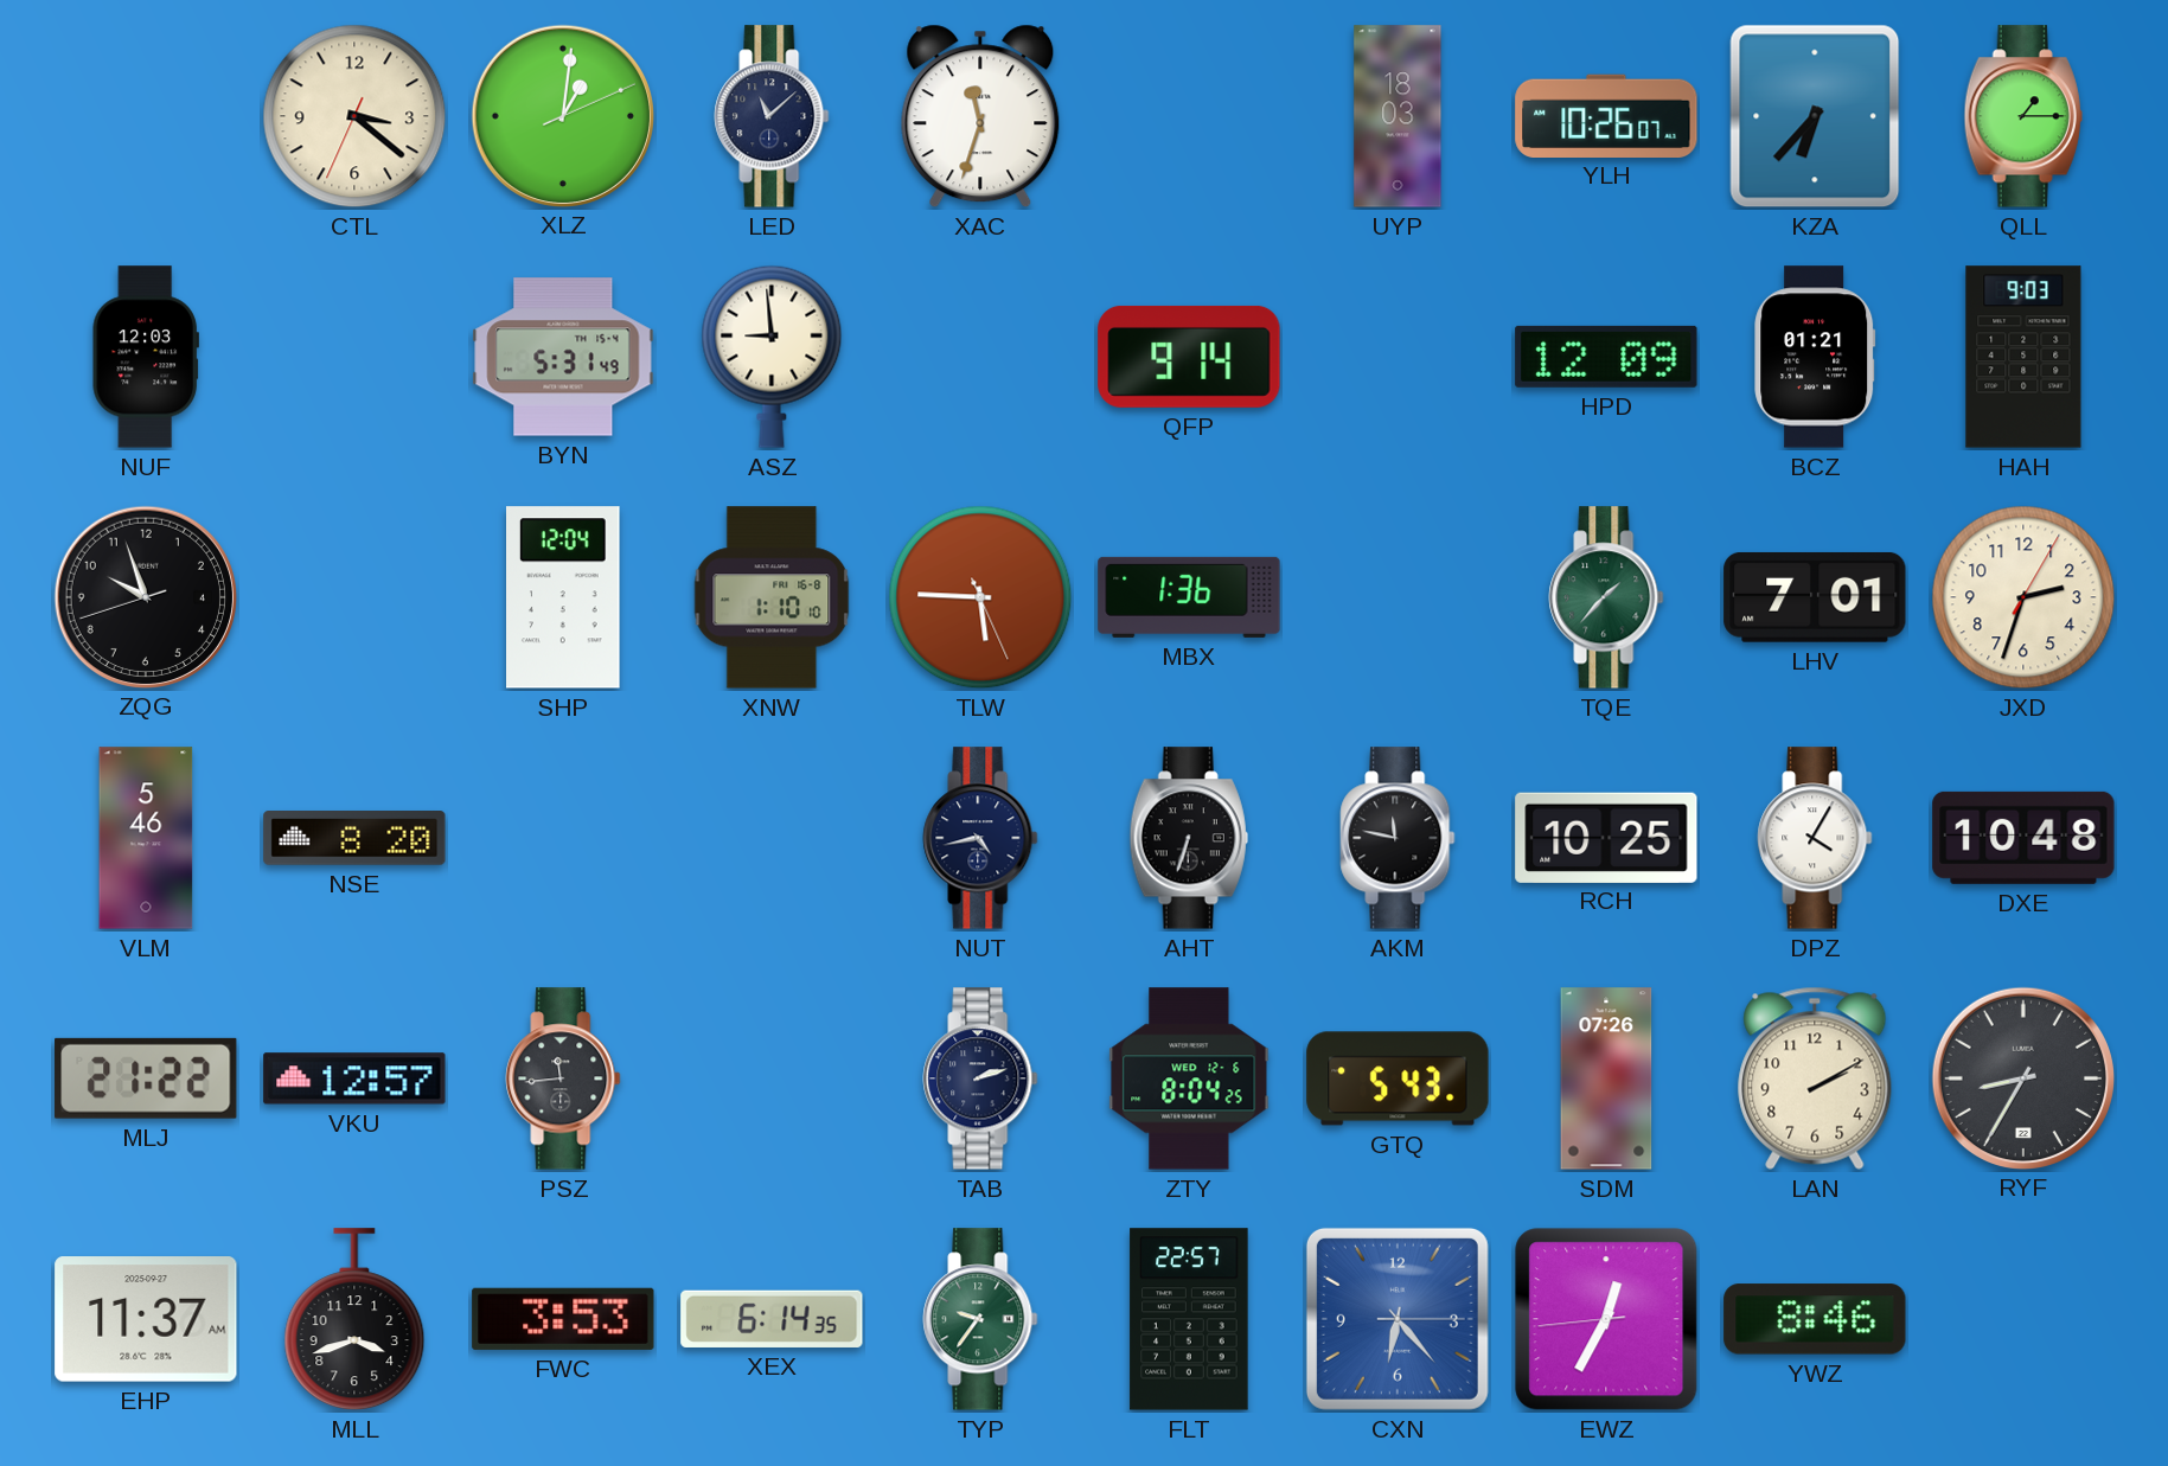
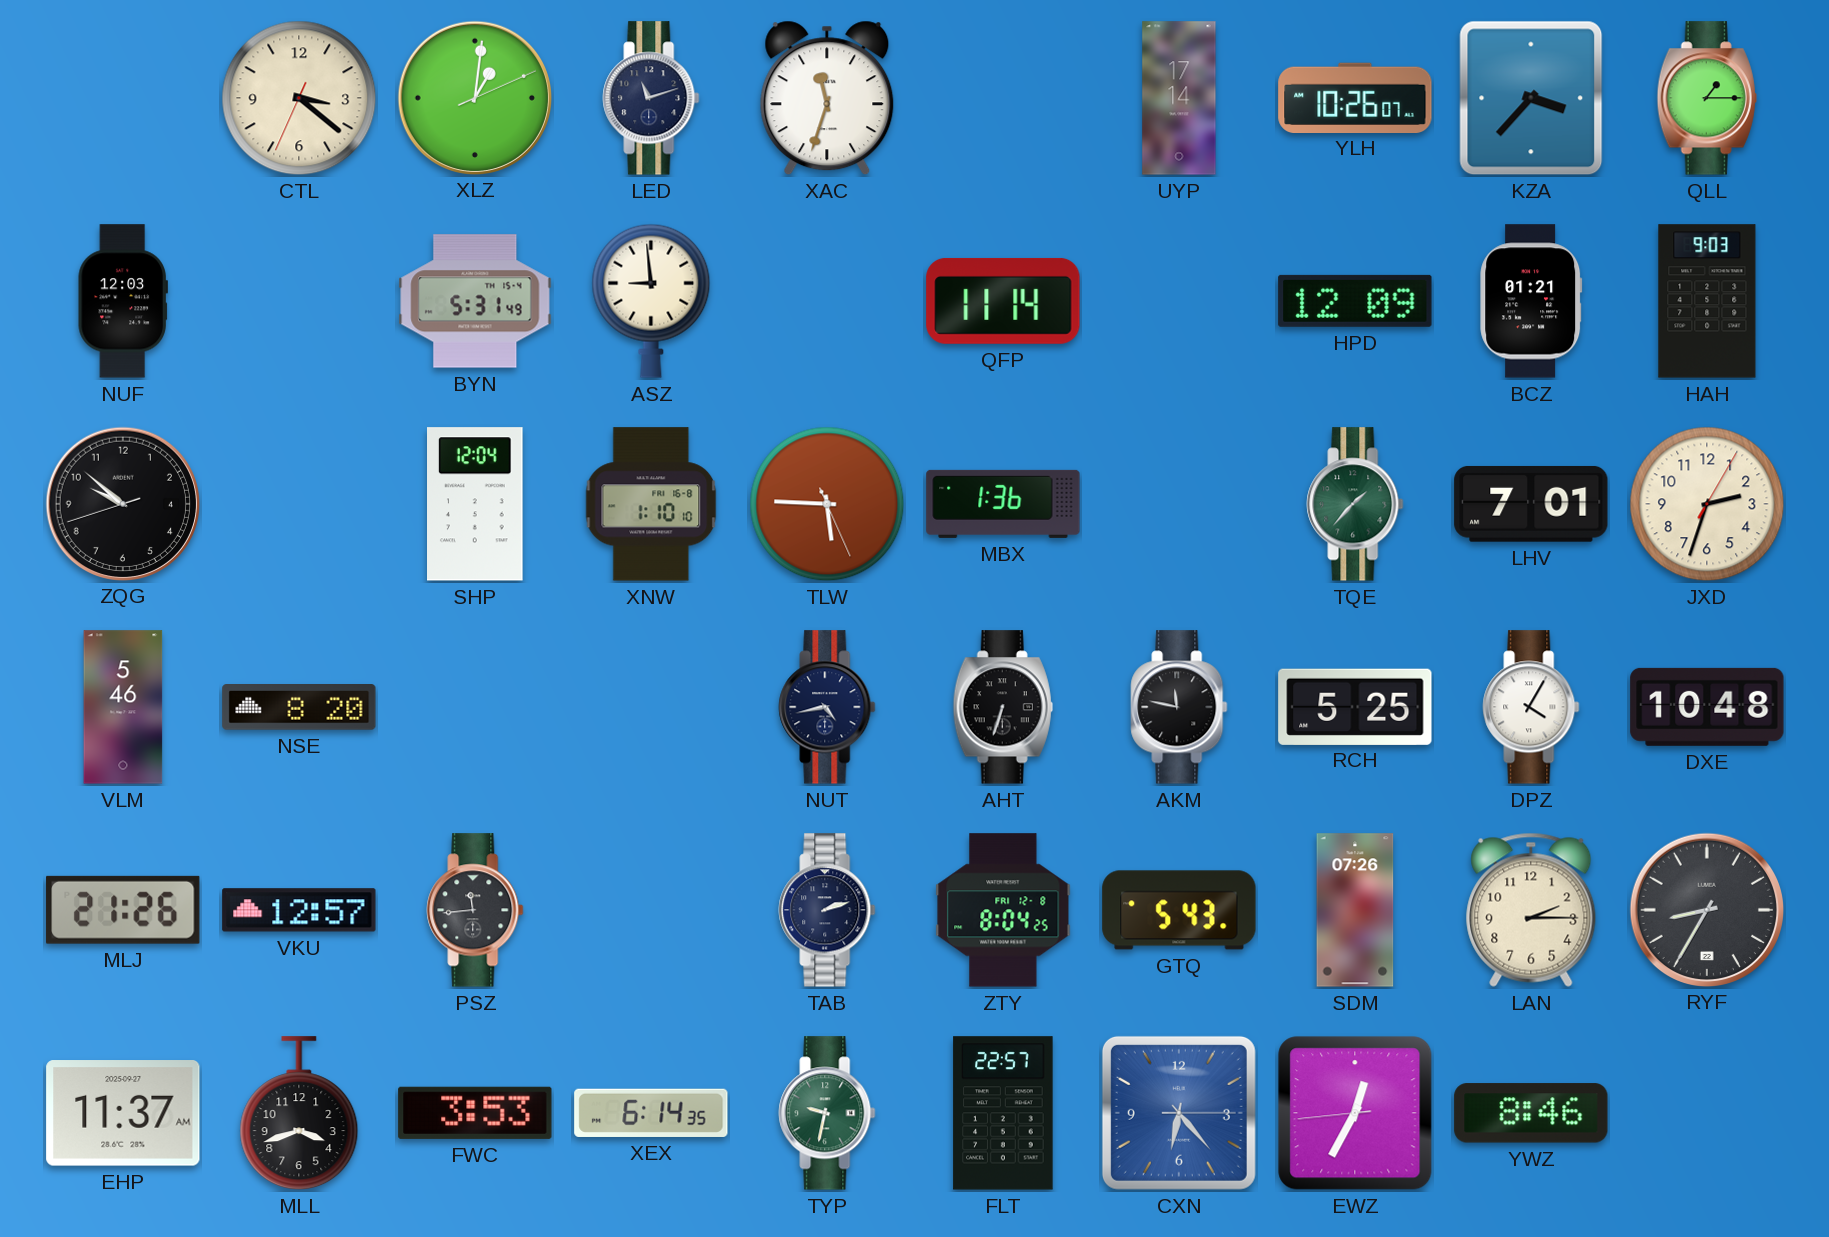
LED: 11:08 -> 11:12 (651, 98)
UYP: 18:03 -> 17:14 (1179, 98)
KZA: 6:37 -> 3:37 (1531, 98)
QFP: 9:14 -> 11:14 (1003, 301)
ZQG: 9:56 -> 9:51 (122, 503)
RCH: 10:25 -> 5:25 (1355, 706)
MLJ: 21:22 -> 21:26 (123, 910)
ZTY date: WED 12-6 -> FRI 12-8 (1003, 910)
LAN: 2:10 -> 2:15 (1531, 910)
TYP: 9:36 -> 9:32 (827, 1113)
